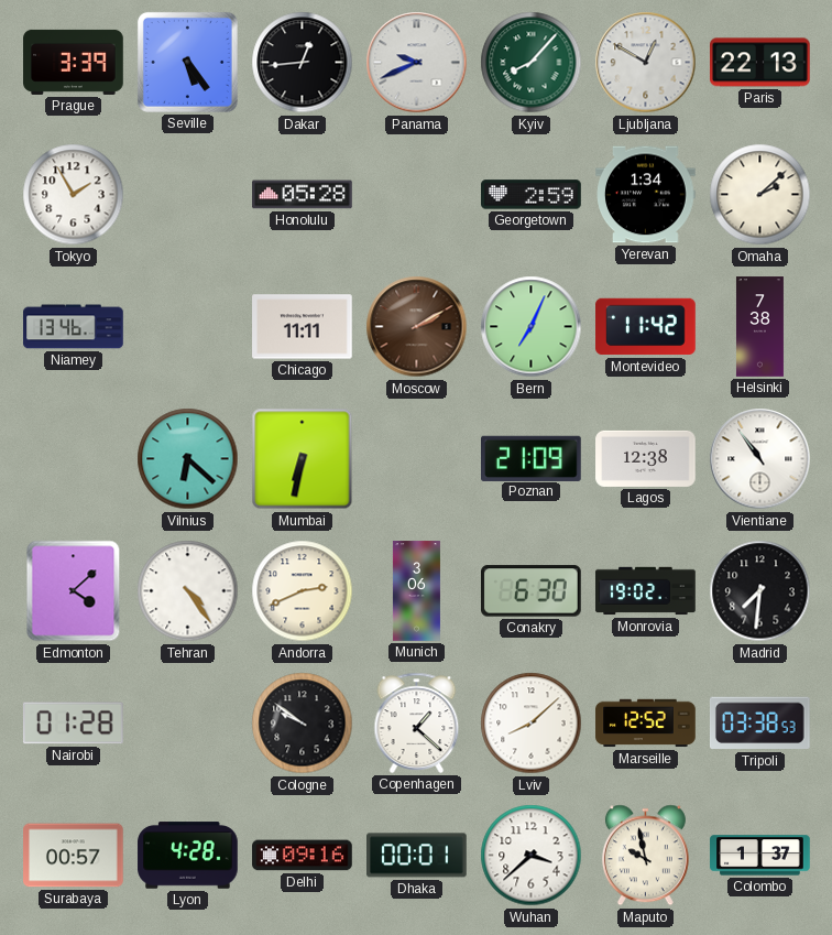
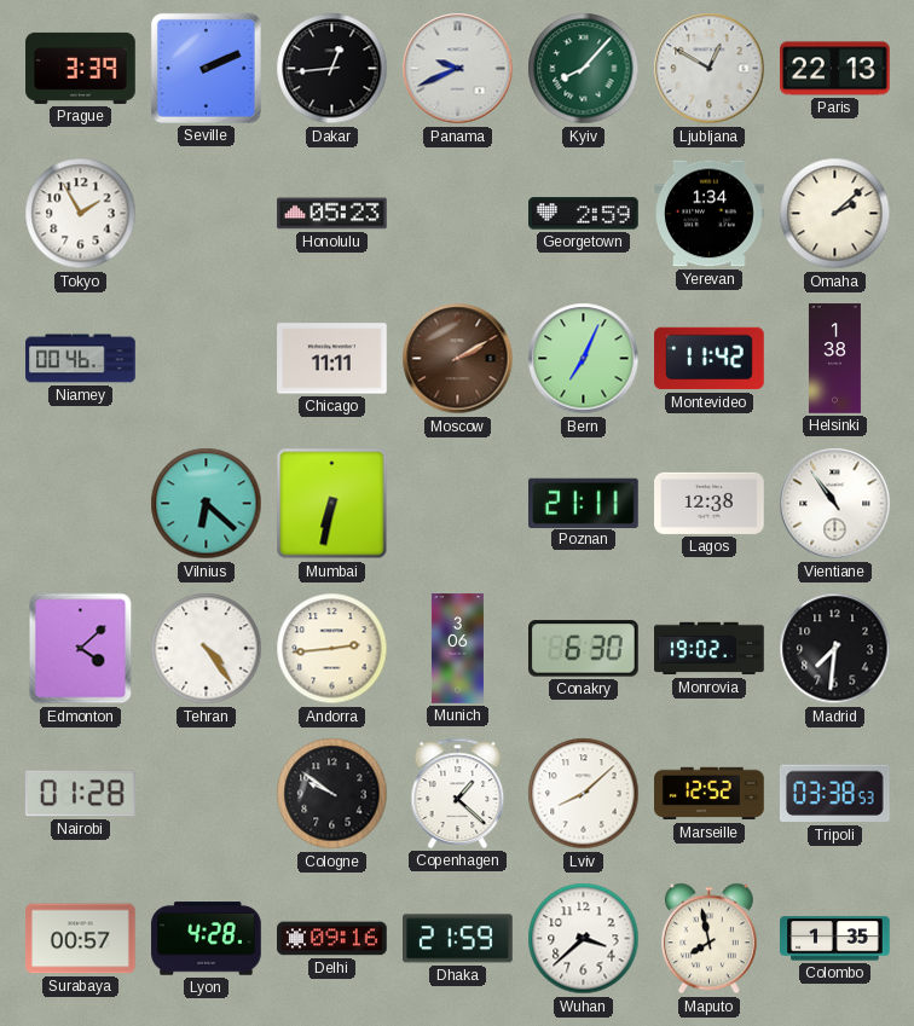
Seville: 5:24 -> 2:11 (206, 68)
Honolulu: 05:28 -> 05:23 (332, 214)
Niamey: 13:46 -> 00:46 (81, 359)
Helsinki: 7:38 -> 1:38 (834, 359)
Poznan: 21:09 -> 21:11 (584, 503)
Andorra: 2:41 -> 2:44 (332, 649)
Dhaka: 00:01 -> 21:59 (458, 939)
Maputo: 9:58 -> 7:58 (708, 939)
Colombo: 1:37 -> 1:35 (835, 939)
